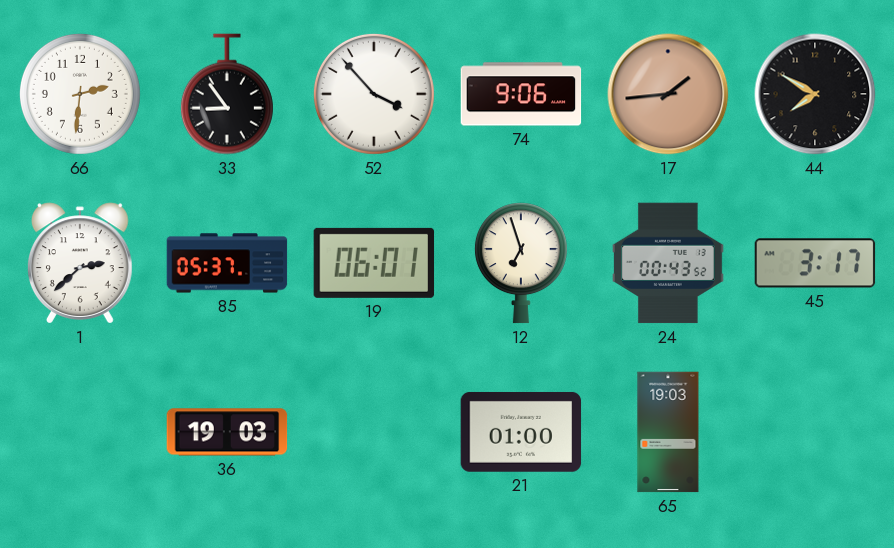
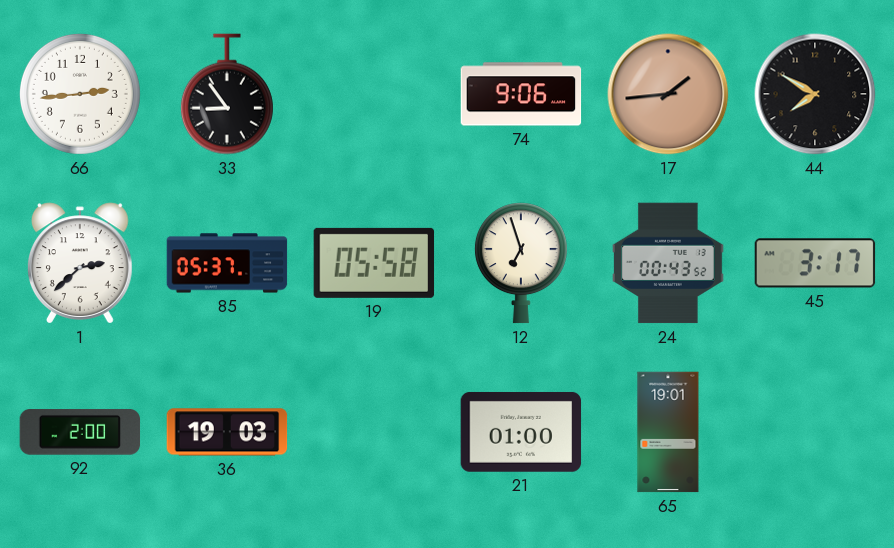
66: 2:31 -> 2:44 (80, 94)
52: 3:53 -> none (374, 94)
19: 06:01 -> 05:58 (374, 263)
92: none -> 2:00 (80, 433)
65: 19:03 -> 19:01 (668, 432)
